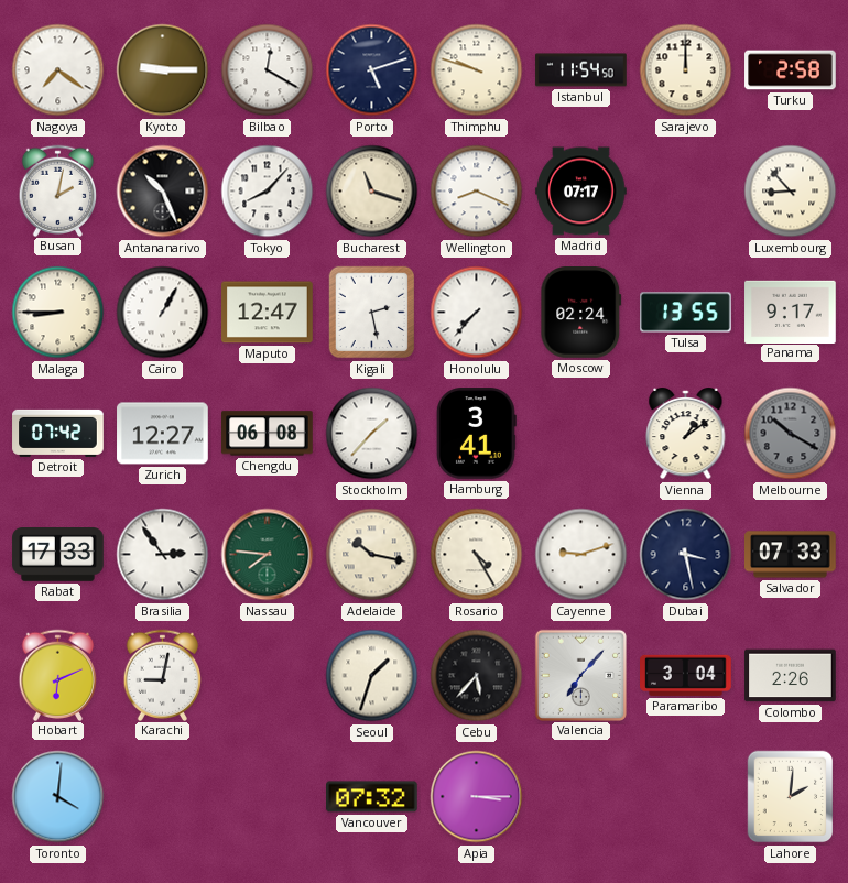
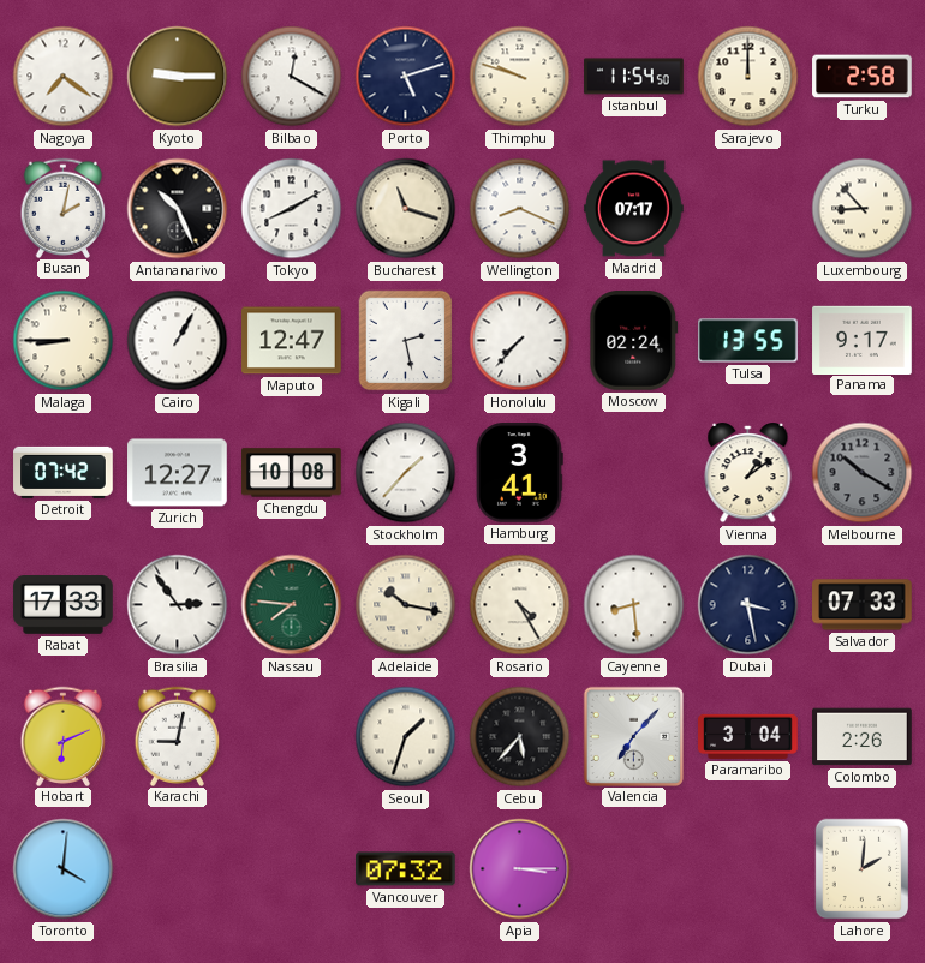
Tokyo: 8:07 -> 8:10 (292, 209)
Chengdu: 06:08 -> 10:08 (292, 473)
Cayenne: 9:12 -> 8:29 (634, 605)
